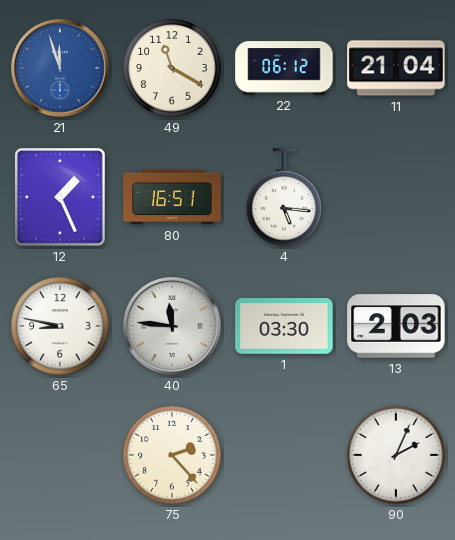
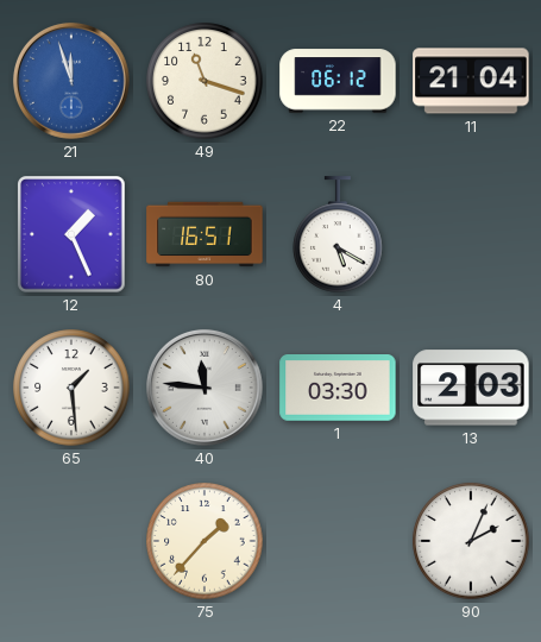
49: 11:20 -> 11:18 (205, 81)
4: 5:16 -> 5:20 (338, 234)
65: 8:47 -> 1:29 (71, 388)
75: 2:23 -> 1:37 (205, 541)
